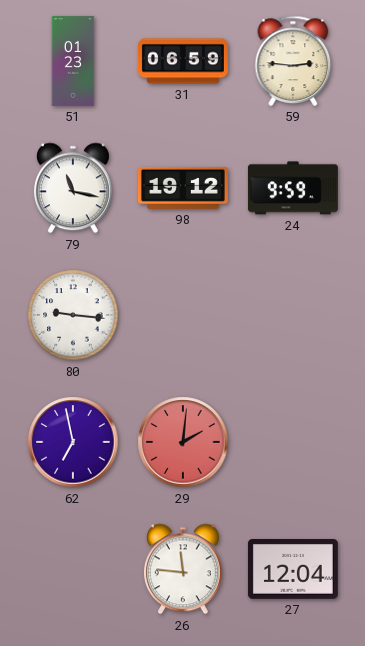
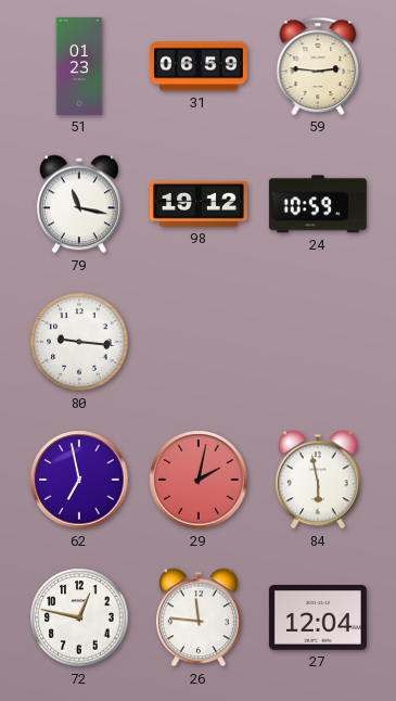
24: 9:59 -> 10:59 (318, 204)
29: 2:01 -> 2:02 (199, 480)
84: none -> 5:58 (318, 480)
72: none -> 12:47 (79, 617)
